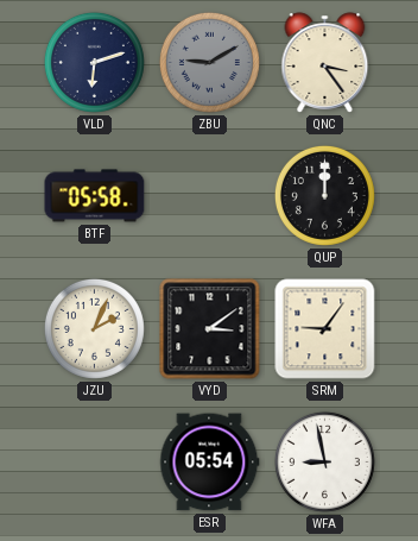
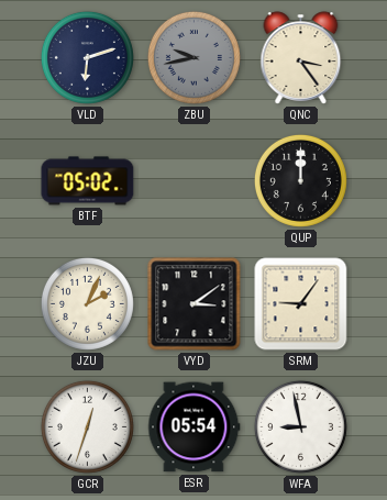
ZBU: 9:10 -> 9:43 (193, 57)
BTF: 05:58 -> 05:02 (88, 181)
GCR: none -> 12:33 (87, 426)
